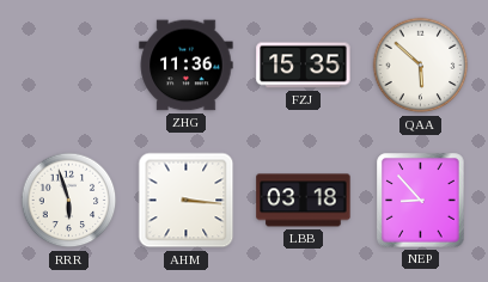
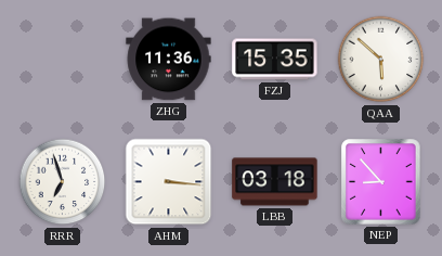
RRR: 5:57 -> 6:57 (63, 182)
